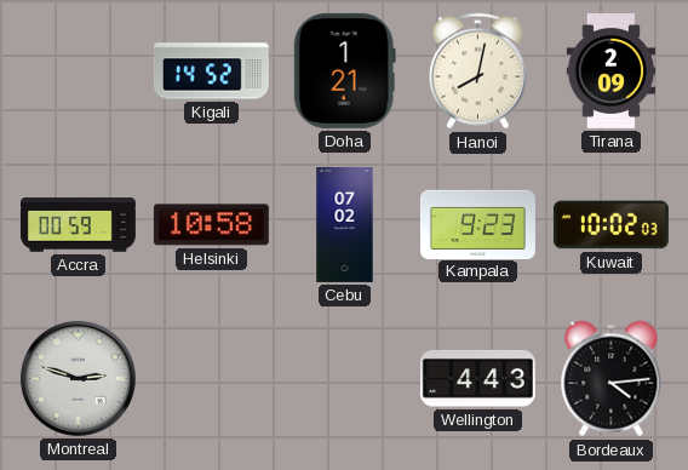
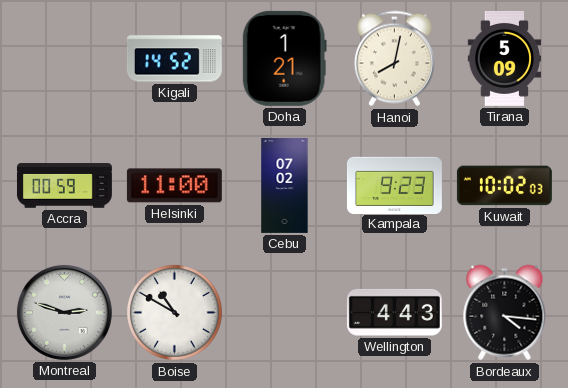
Tirana: 2:09 -> 5:09 (505, 58)
Helsinki: 10:58 -> 11:00 (174, 186)
Boise: none -> 10:50 (175, 313)
Bordeaux: 4:14 -> 4:16 (505, 313)
